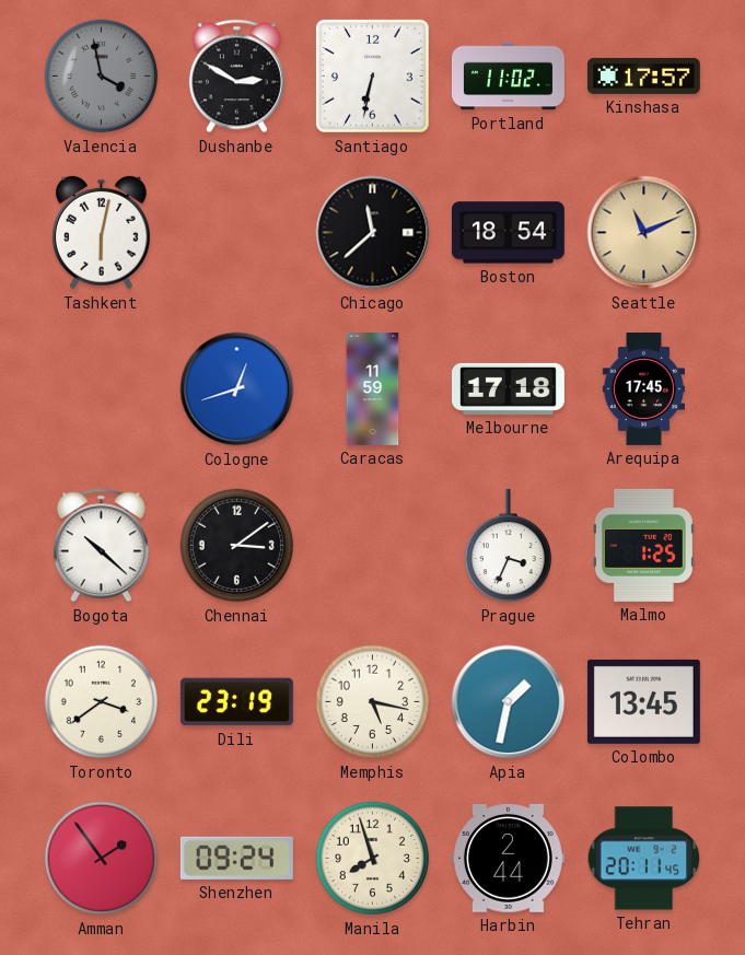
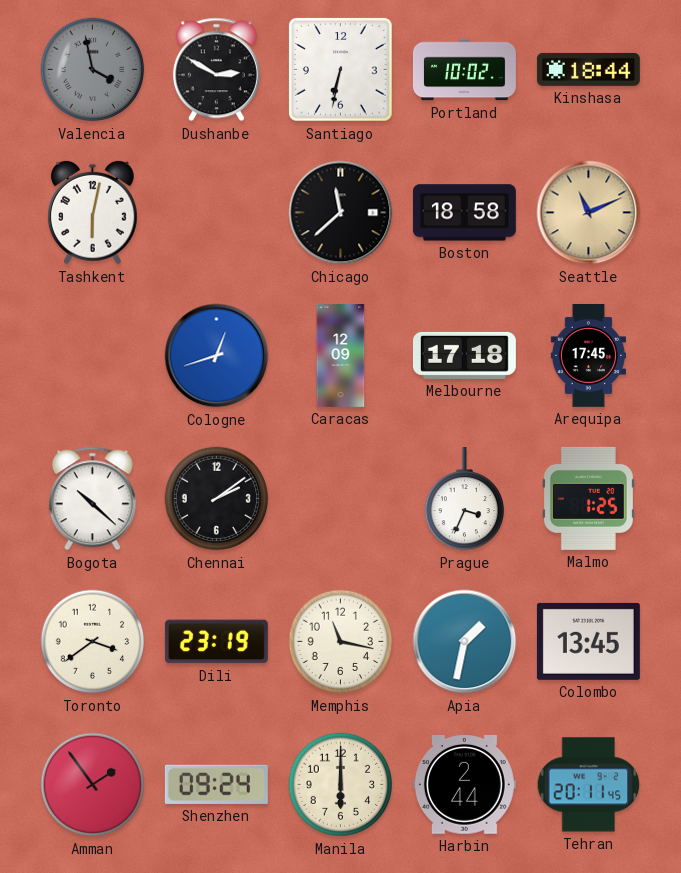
Portland: 11:02 -> 10:02 (464, 70)
Kinshasa: 17:57 -> 18:44 (588, 69)
Boston: 18:54 -> 18:58 (464, 213)
Caracas: 11:59 -> 12:09 (341, 355)
Chennai: 3:09 -> 2:09 (217, 499)
Memphis: 5:17 -> 11:17 (341, 642)
Manila: 7:57 -> 6:00 (341, 785)
